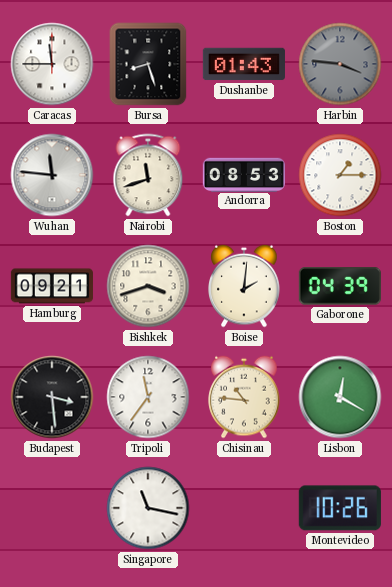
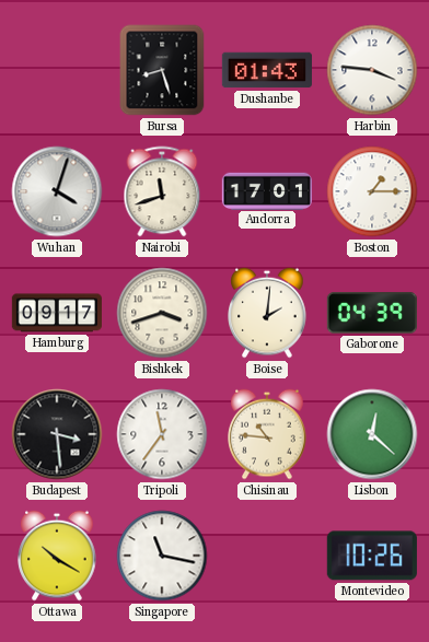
Caracas: 11:45 -> none (52, 64)
Harbin dial: grey -> white (372, 70)
Wuhan: 11:46 -> 4:03 (57, 191)
Andorra: 08:53 -> 17:01 (267, 190)
Hamburg: 09:21 -> 09:17 (56, 313)
Lisbon: 12:20 -> 12:22 (372, 434)
Ottawa: none -> 10:20 (57, 556)
